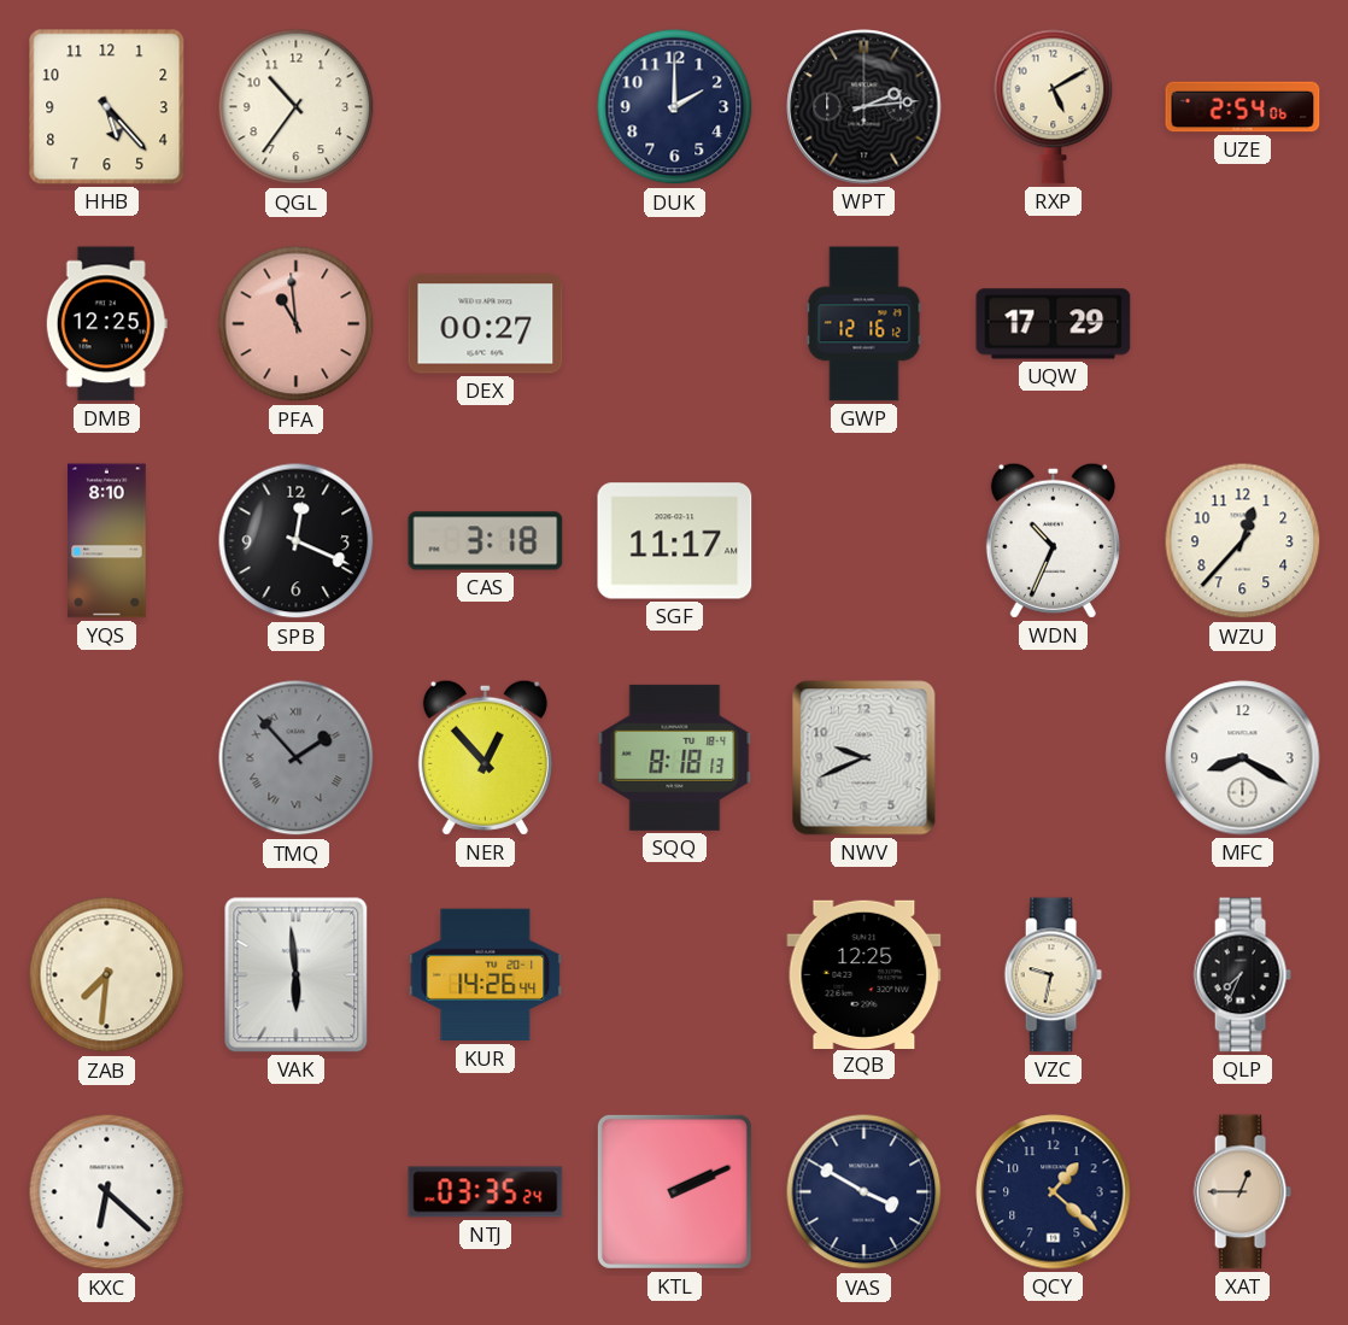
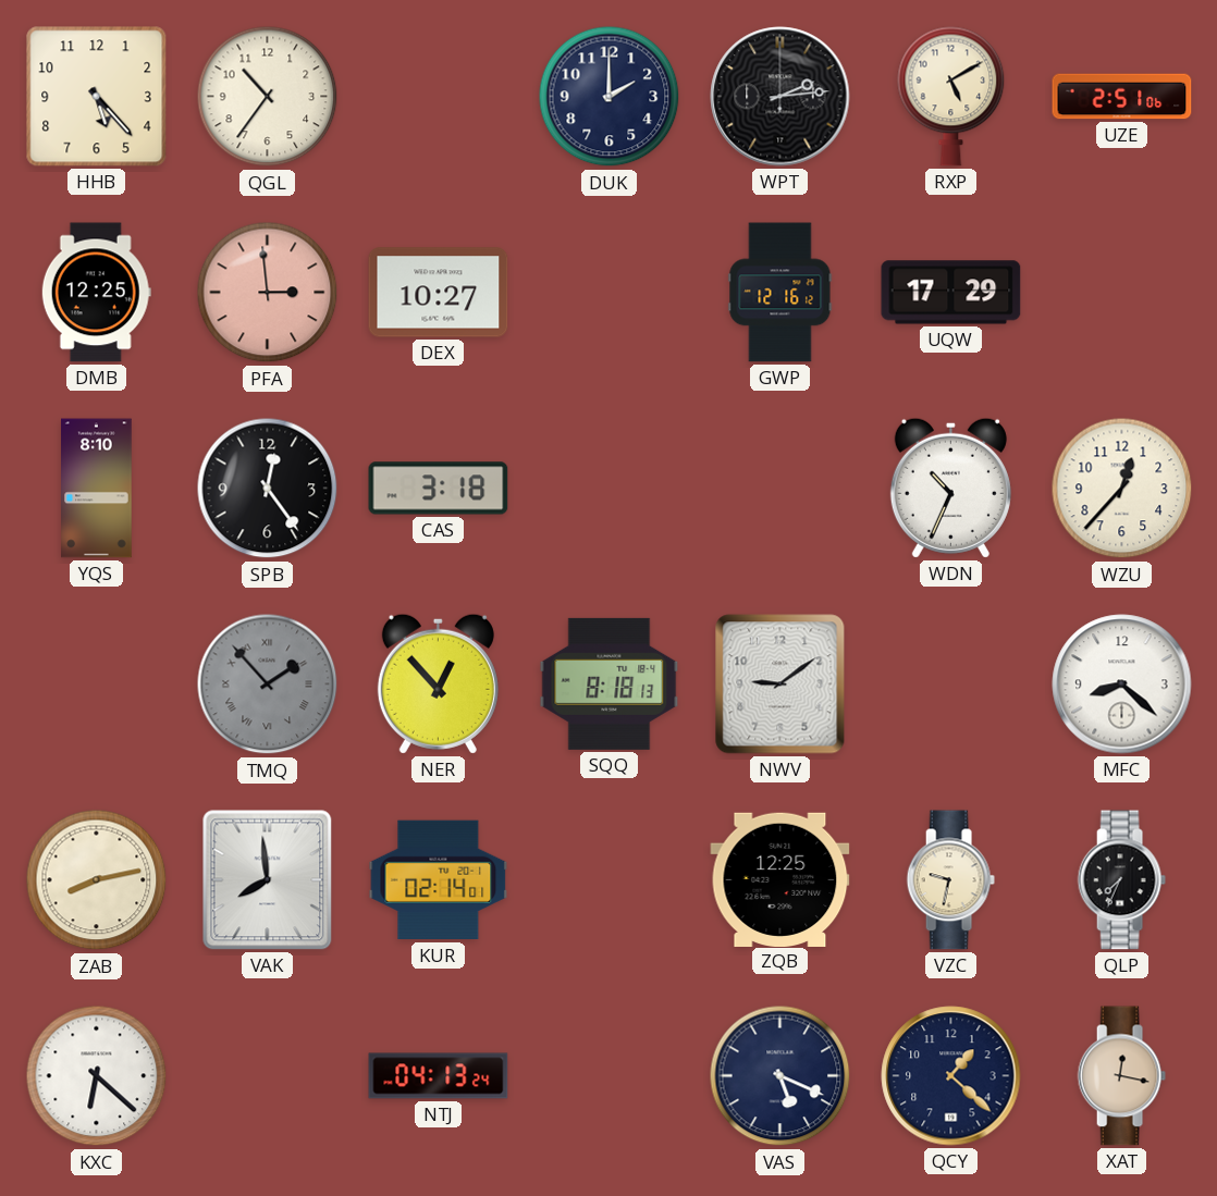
UZE: 2:54 -> 2:51 (1122, 97)
PFA: 10:59 -> 2:59 (268, 293)
DEX: 00:27 -> 10:27 (439, 293)
SPB: 12:19 -> 12:24 (268, 489)
SGF: 11:17 -> none (675, 541)
NWV: 9:41 -> 9:09 (780, 685)
MFC: 8:20 -> 8:22 (1122, 685)
ZAB: 7:31 -> 8:13 (97, 880)
VAK: 5:59 -> 7:59 (268, 880)
KUR: 14:26 -> 02:14 (439, 880)
NTJ: 03:35 -> 04:13 (439, 1076)
KTL: 2:11 -> none (674, 1191)
VAS: 3:50 -> 5:19 (780, 1076)
XAT: 12:45 -> 12:17 (1121, 1076)
